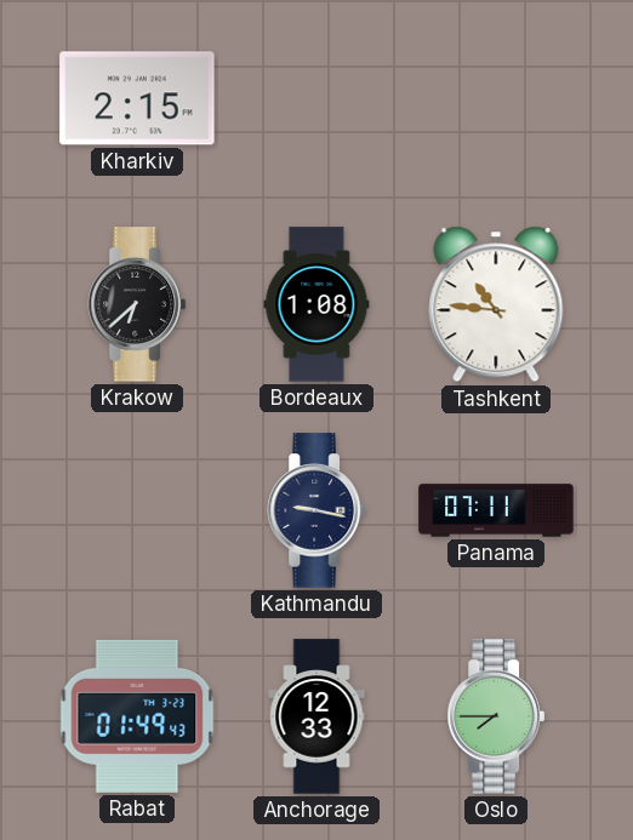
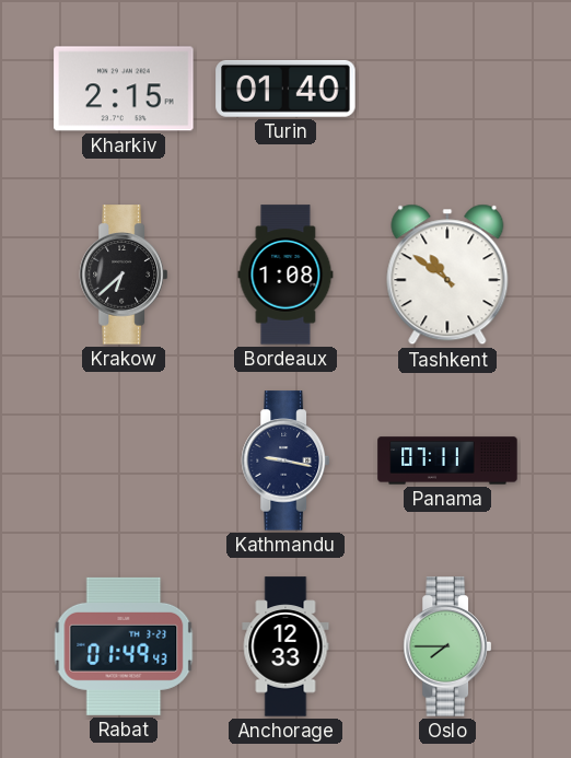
Turin: none -> 01:40 (285, 89)
Tashkent: 10:46 -> 10:51 (447, 275)
